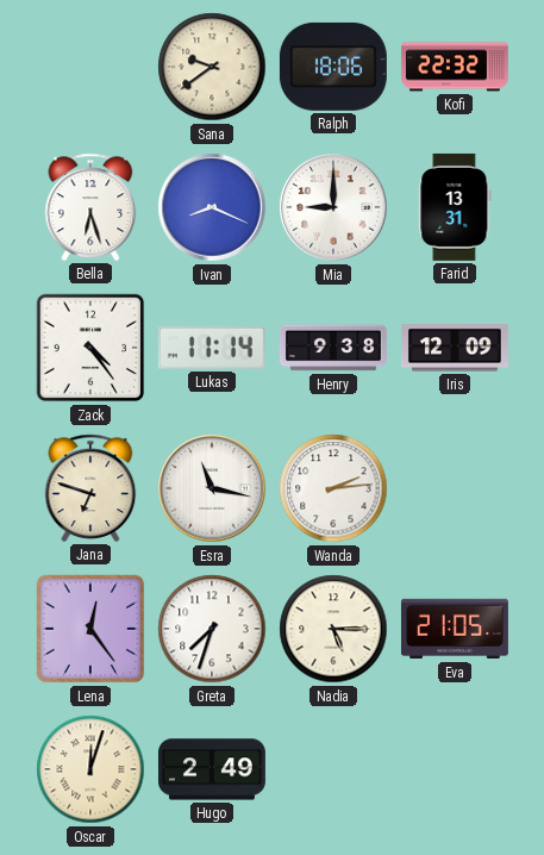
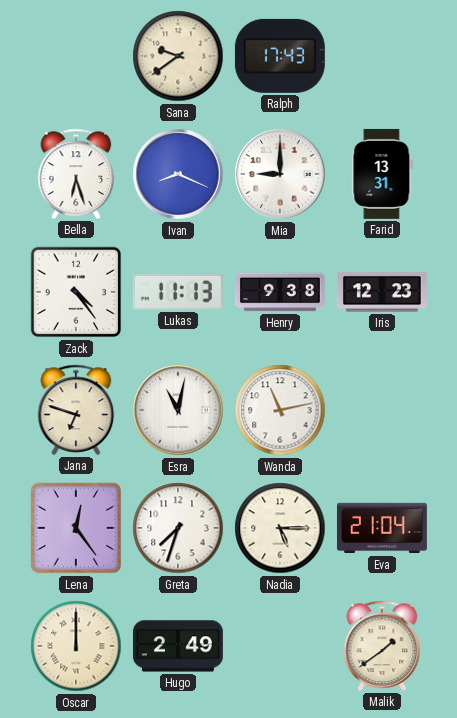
Ralph: 18:06 -> 17:43 (280, 56)
Kofi: 22:32 -> none (455, 67)
Lukas: 11:14 -> 11:13 (178, 292)
Iris: 12:09 -> 12:23 (382, 292)
Esra: 11:17 -> 11:02 (178, 410)
Wanda: 2:14 -> 11:13 (280, 410)
Eva: 21:05 -> 21:04 (382, 528)
Oscar: 12:03 -> 12:00 (76, 646)
Malik: none -> 1:39 (382, 646)
